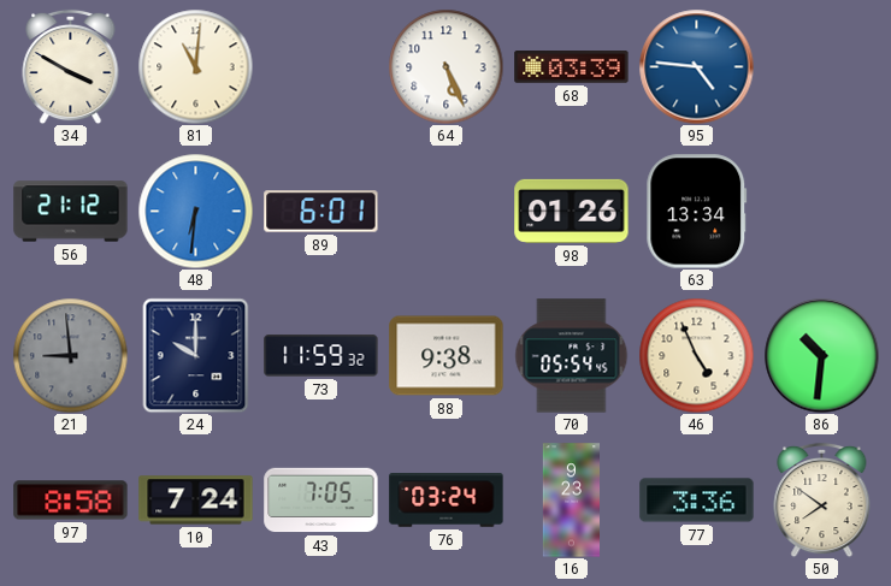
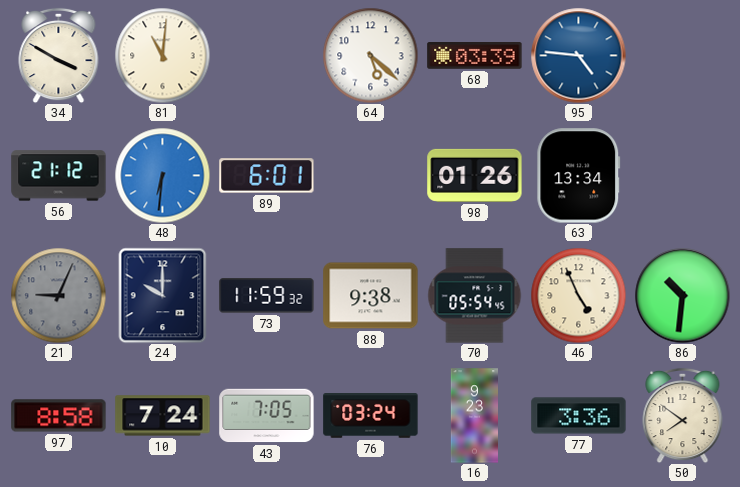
64: 5:26 -> 5:22 (370, 55)
21: 8:59 -> 9:04 (58, 295)
